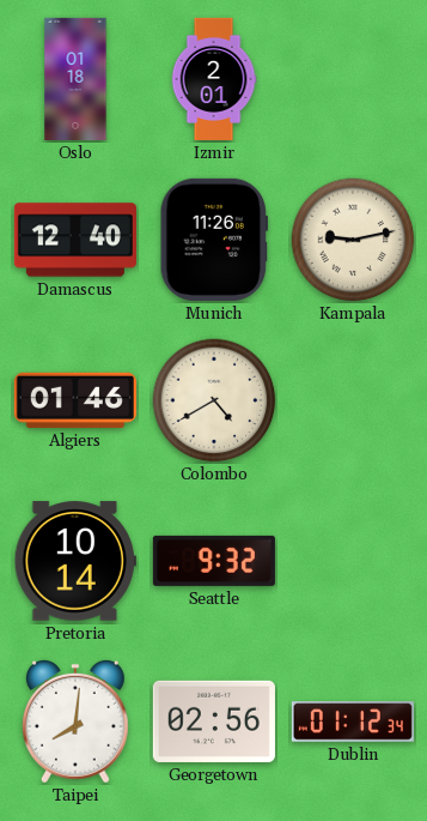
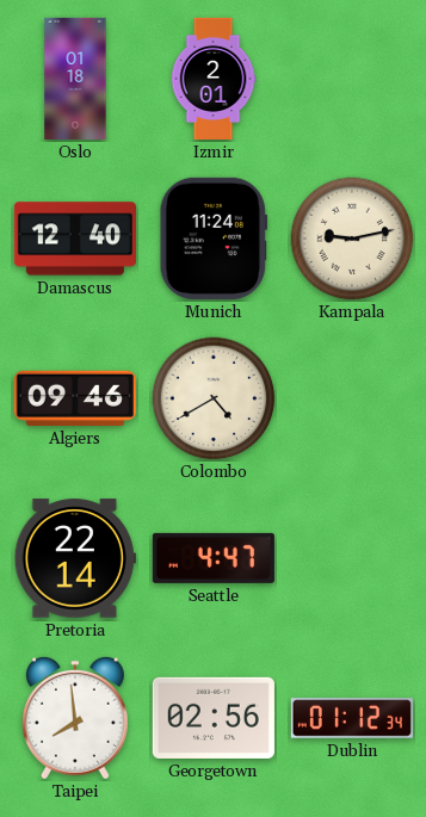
Munich: 11:26 -> 11:24 (212, 239)
Algiers: 01:46 -> 09:46 (75, 398)
Pretoria: 10:14 -> 22:14 (75, 558)
Seattle: 9:32 -> 4:47 (214, 558)
Taipei: 8:01 -> 7:59 (75, 718)
